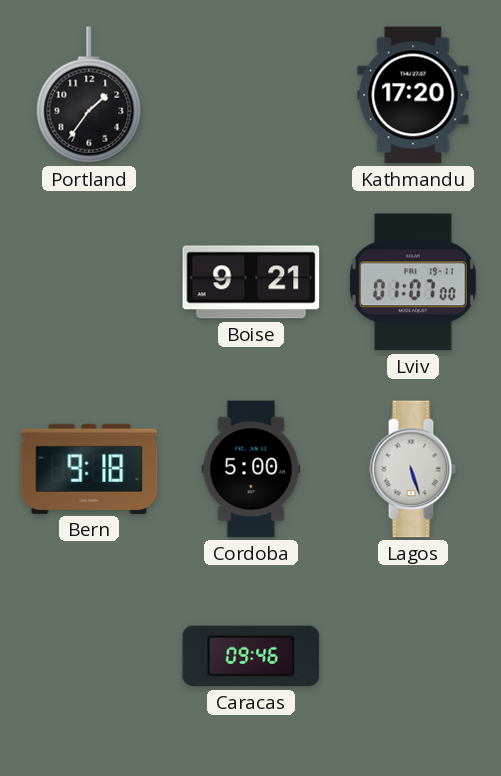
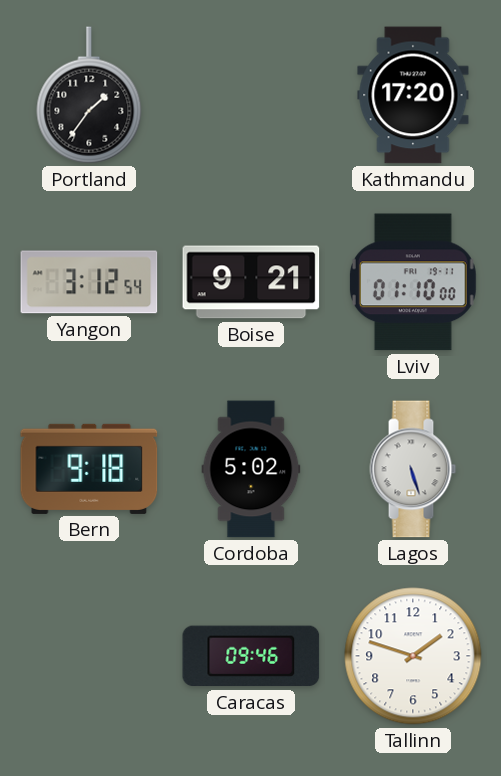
Yangon: none -> 3:12 (89, 282)
Lviv: 01:07 -> 01:10 (413, 282)
Cordoba: 5:00 -> 5:02 (251, 469)
Tallinn: none -> 1:48 (413, 656)
